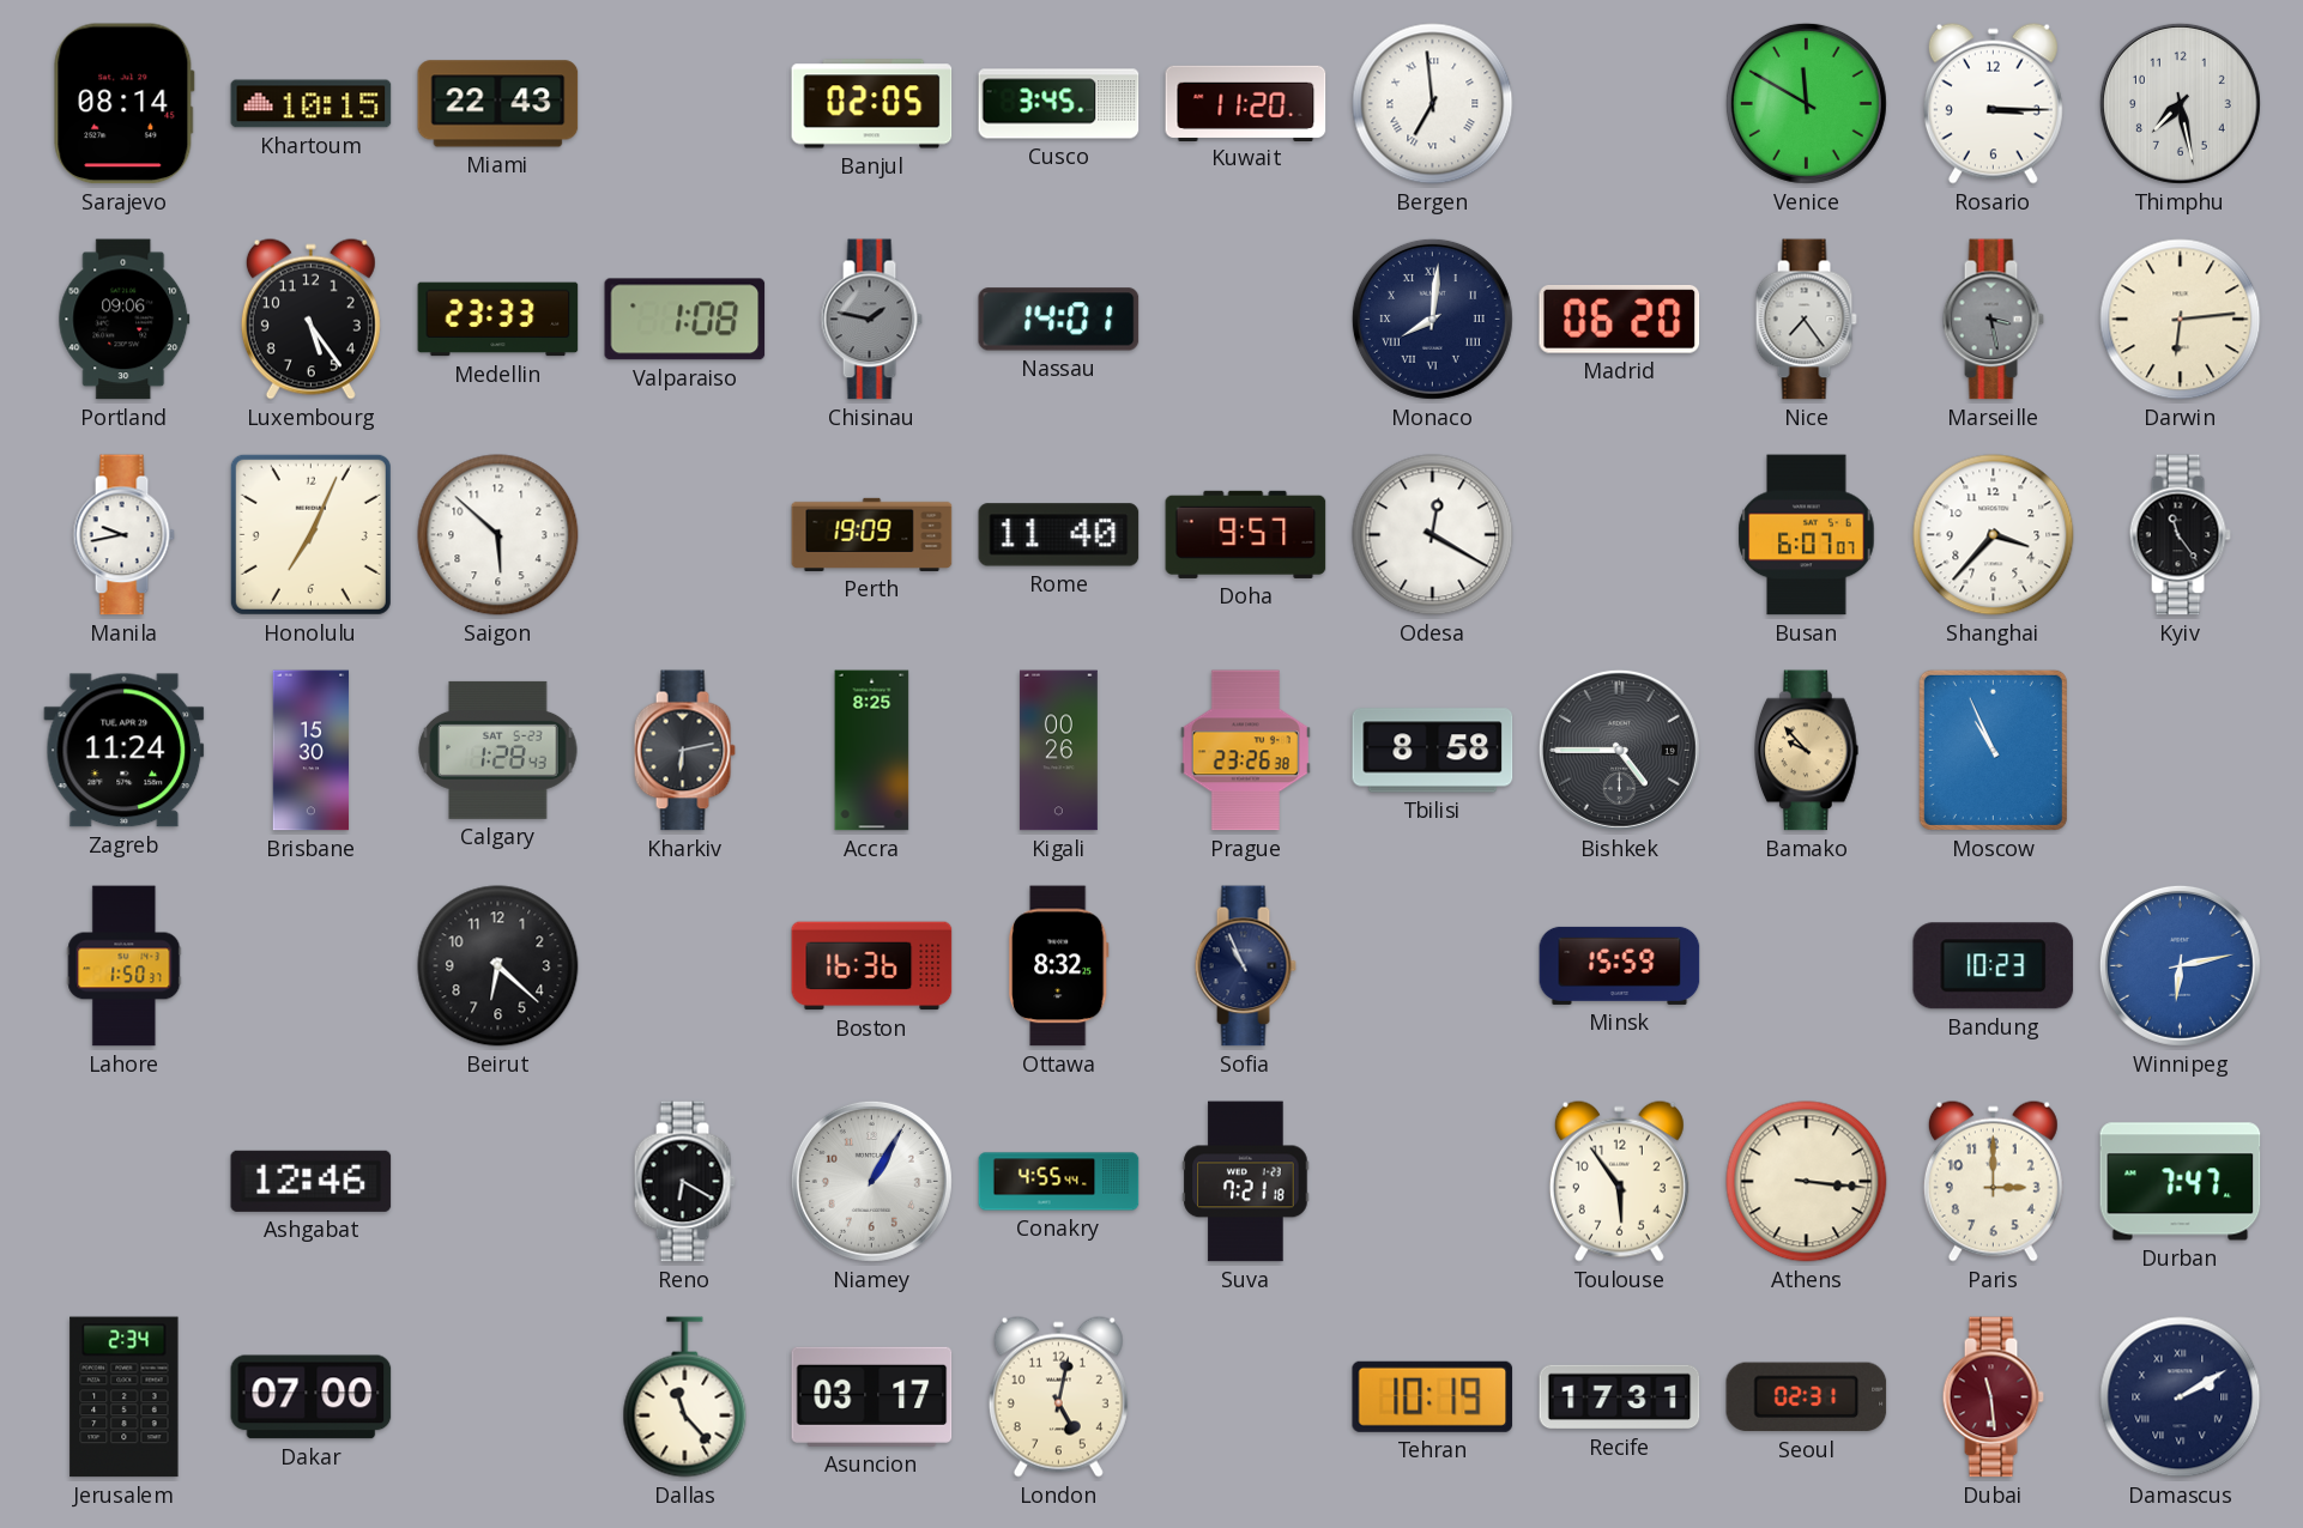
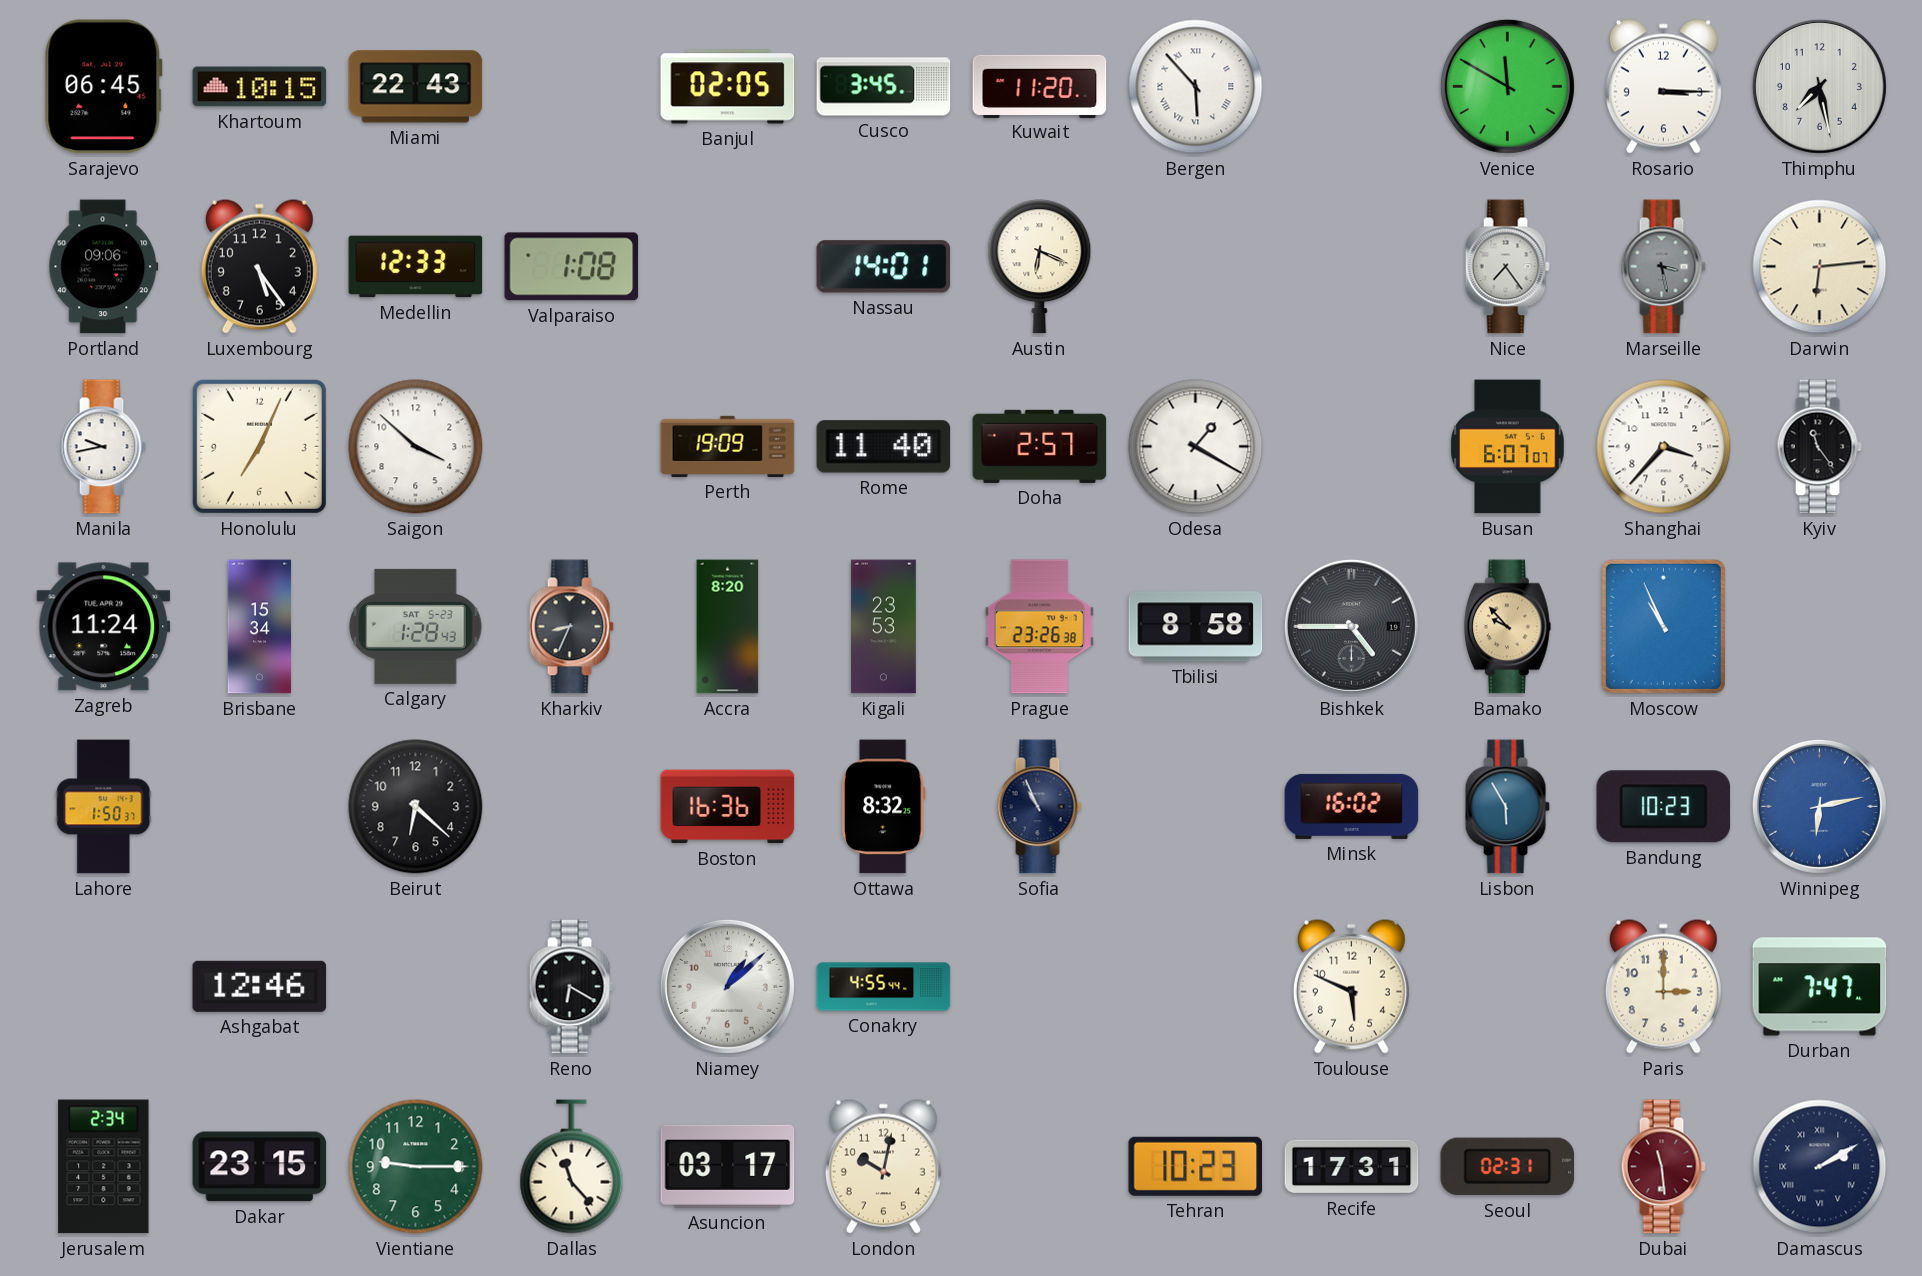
Sarajevo: 08:14 -> 06:45 (104, 87)
Bergen: 6:59 -> 5:53 (1196, 87)
Medellin: 23:33 -> 12:33 (416, 267)
Chisinau: 1:47 -> none (871, 320)
Austin: none -> 6:19 (1040, 267)
Monaco: 8:01 -> none (1432, 319)
Madrid: 06:20 -> none (1620, 319)
Saigon: 5:52 -> 3:52 (416, 447)
Doha: 9:57 -> 2:57 (1040, 446)
Odesa: 12:20 -> 1:20 (1196, 447)
Brisbane: 15:30 -> 15:34 (260, 627)
Kharkiv: 6:13 -> 8:34 (571, 627)
Accra: 8:25 -> 8:20 (728, 627)
Kigali: 00:26 -> 23:53 (883, 627)
Minsk: 15:59 -> 16:02 (1352, 806)
Lisbon: none -> 5:55 (1507, 807)
Niamey: 1:05 -> 1:08 (727, 986)
Suva: 7:21 -> none (1246, 1182)
Toulouse: 5:54 -> 5:49 (1351, 986)
Athens: 3:16 -> none (1807, 1182)
Dakar: 07:00 -> 23:15 (260, 1167)
Vientiane: none -> 9:15 (416, 1167)
London: 5:02 -> 10:02 (883, 1166)
Tehran: 10:19 -> 10:23 (1196, 1166)
